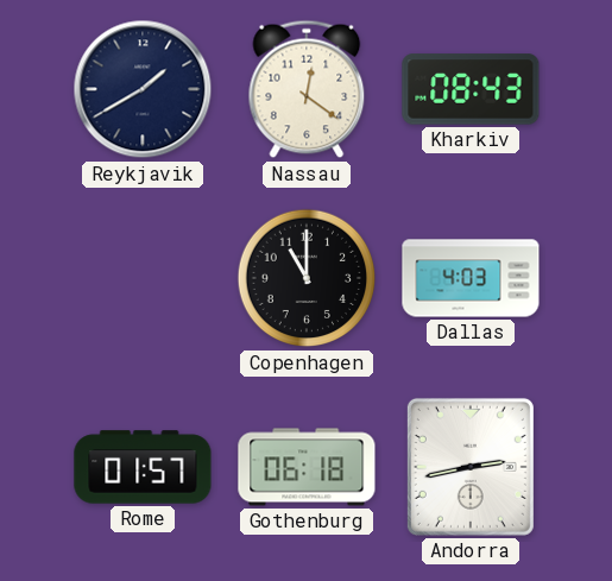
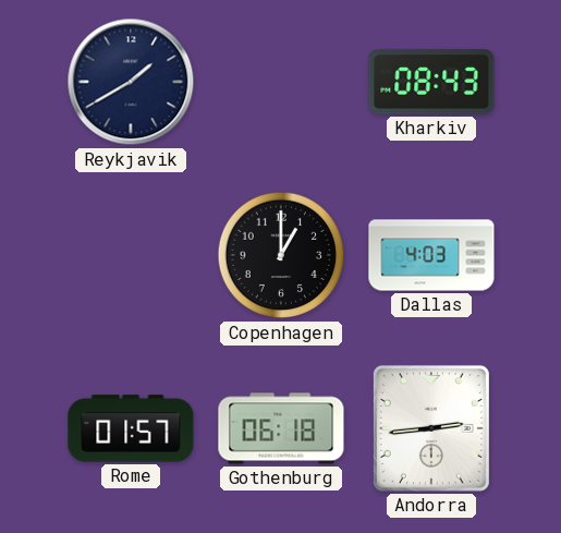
Nassau: 12:21 -> none (307, 89)
Copenhagen: 11:00 -> 1:00 (281, 255)
Andorra: 2:43 -> 2:44 (431, 428)
